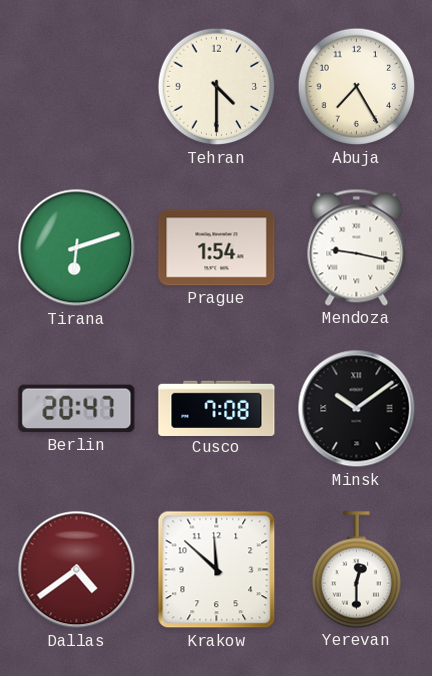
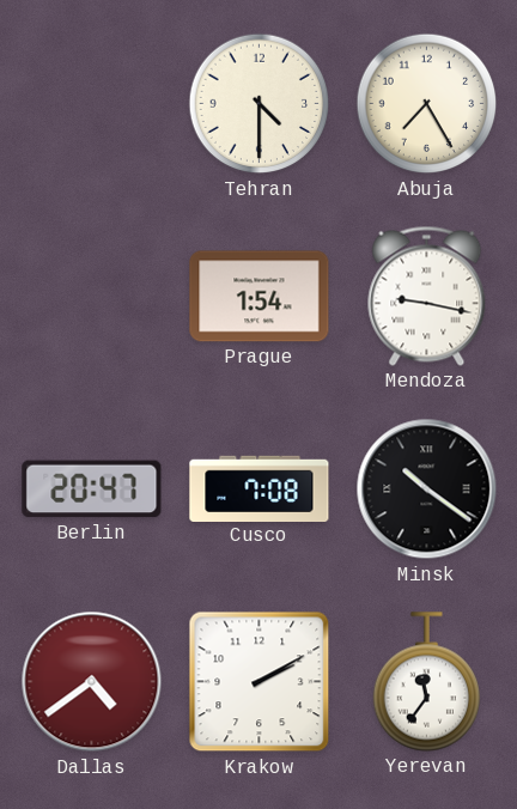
Tirana: 6:12 -> none (77, 248)
Minsk: 10:09 -> 10:21 (427, 489)
Krakow: 11:52 -> 2:10 (260, 682)
Yerevan: 12:30 -> 11:36 (426, 682)
